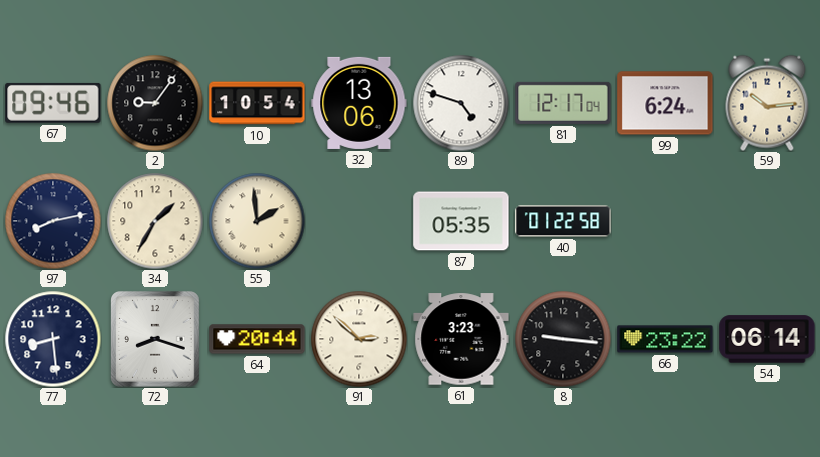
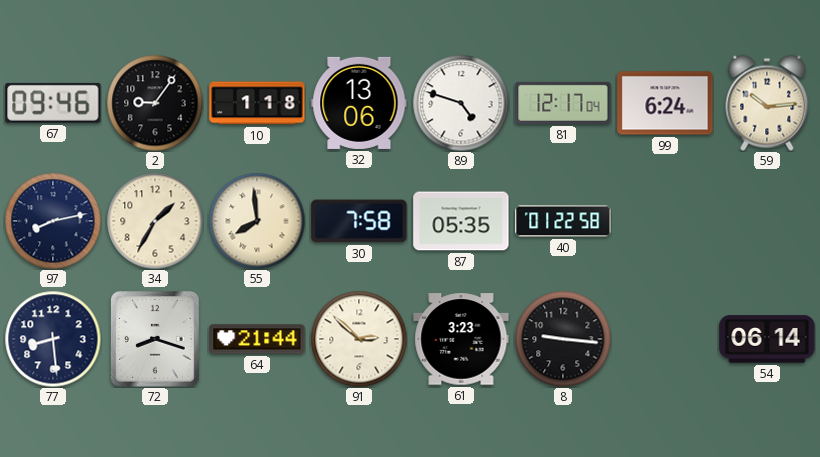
10: 10:54 -> 1:18 (257, 103)
55: 1:59 -> 7:59 (257, 221)
30: none -> 7:58 (359, 221)
64: 20:44 -> 21:44 (257, 339)
66: 23:22 -> none (665, 339)
